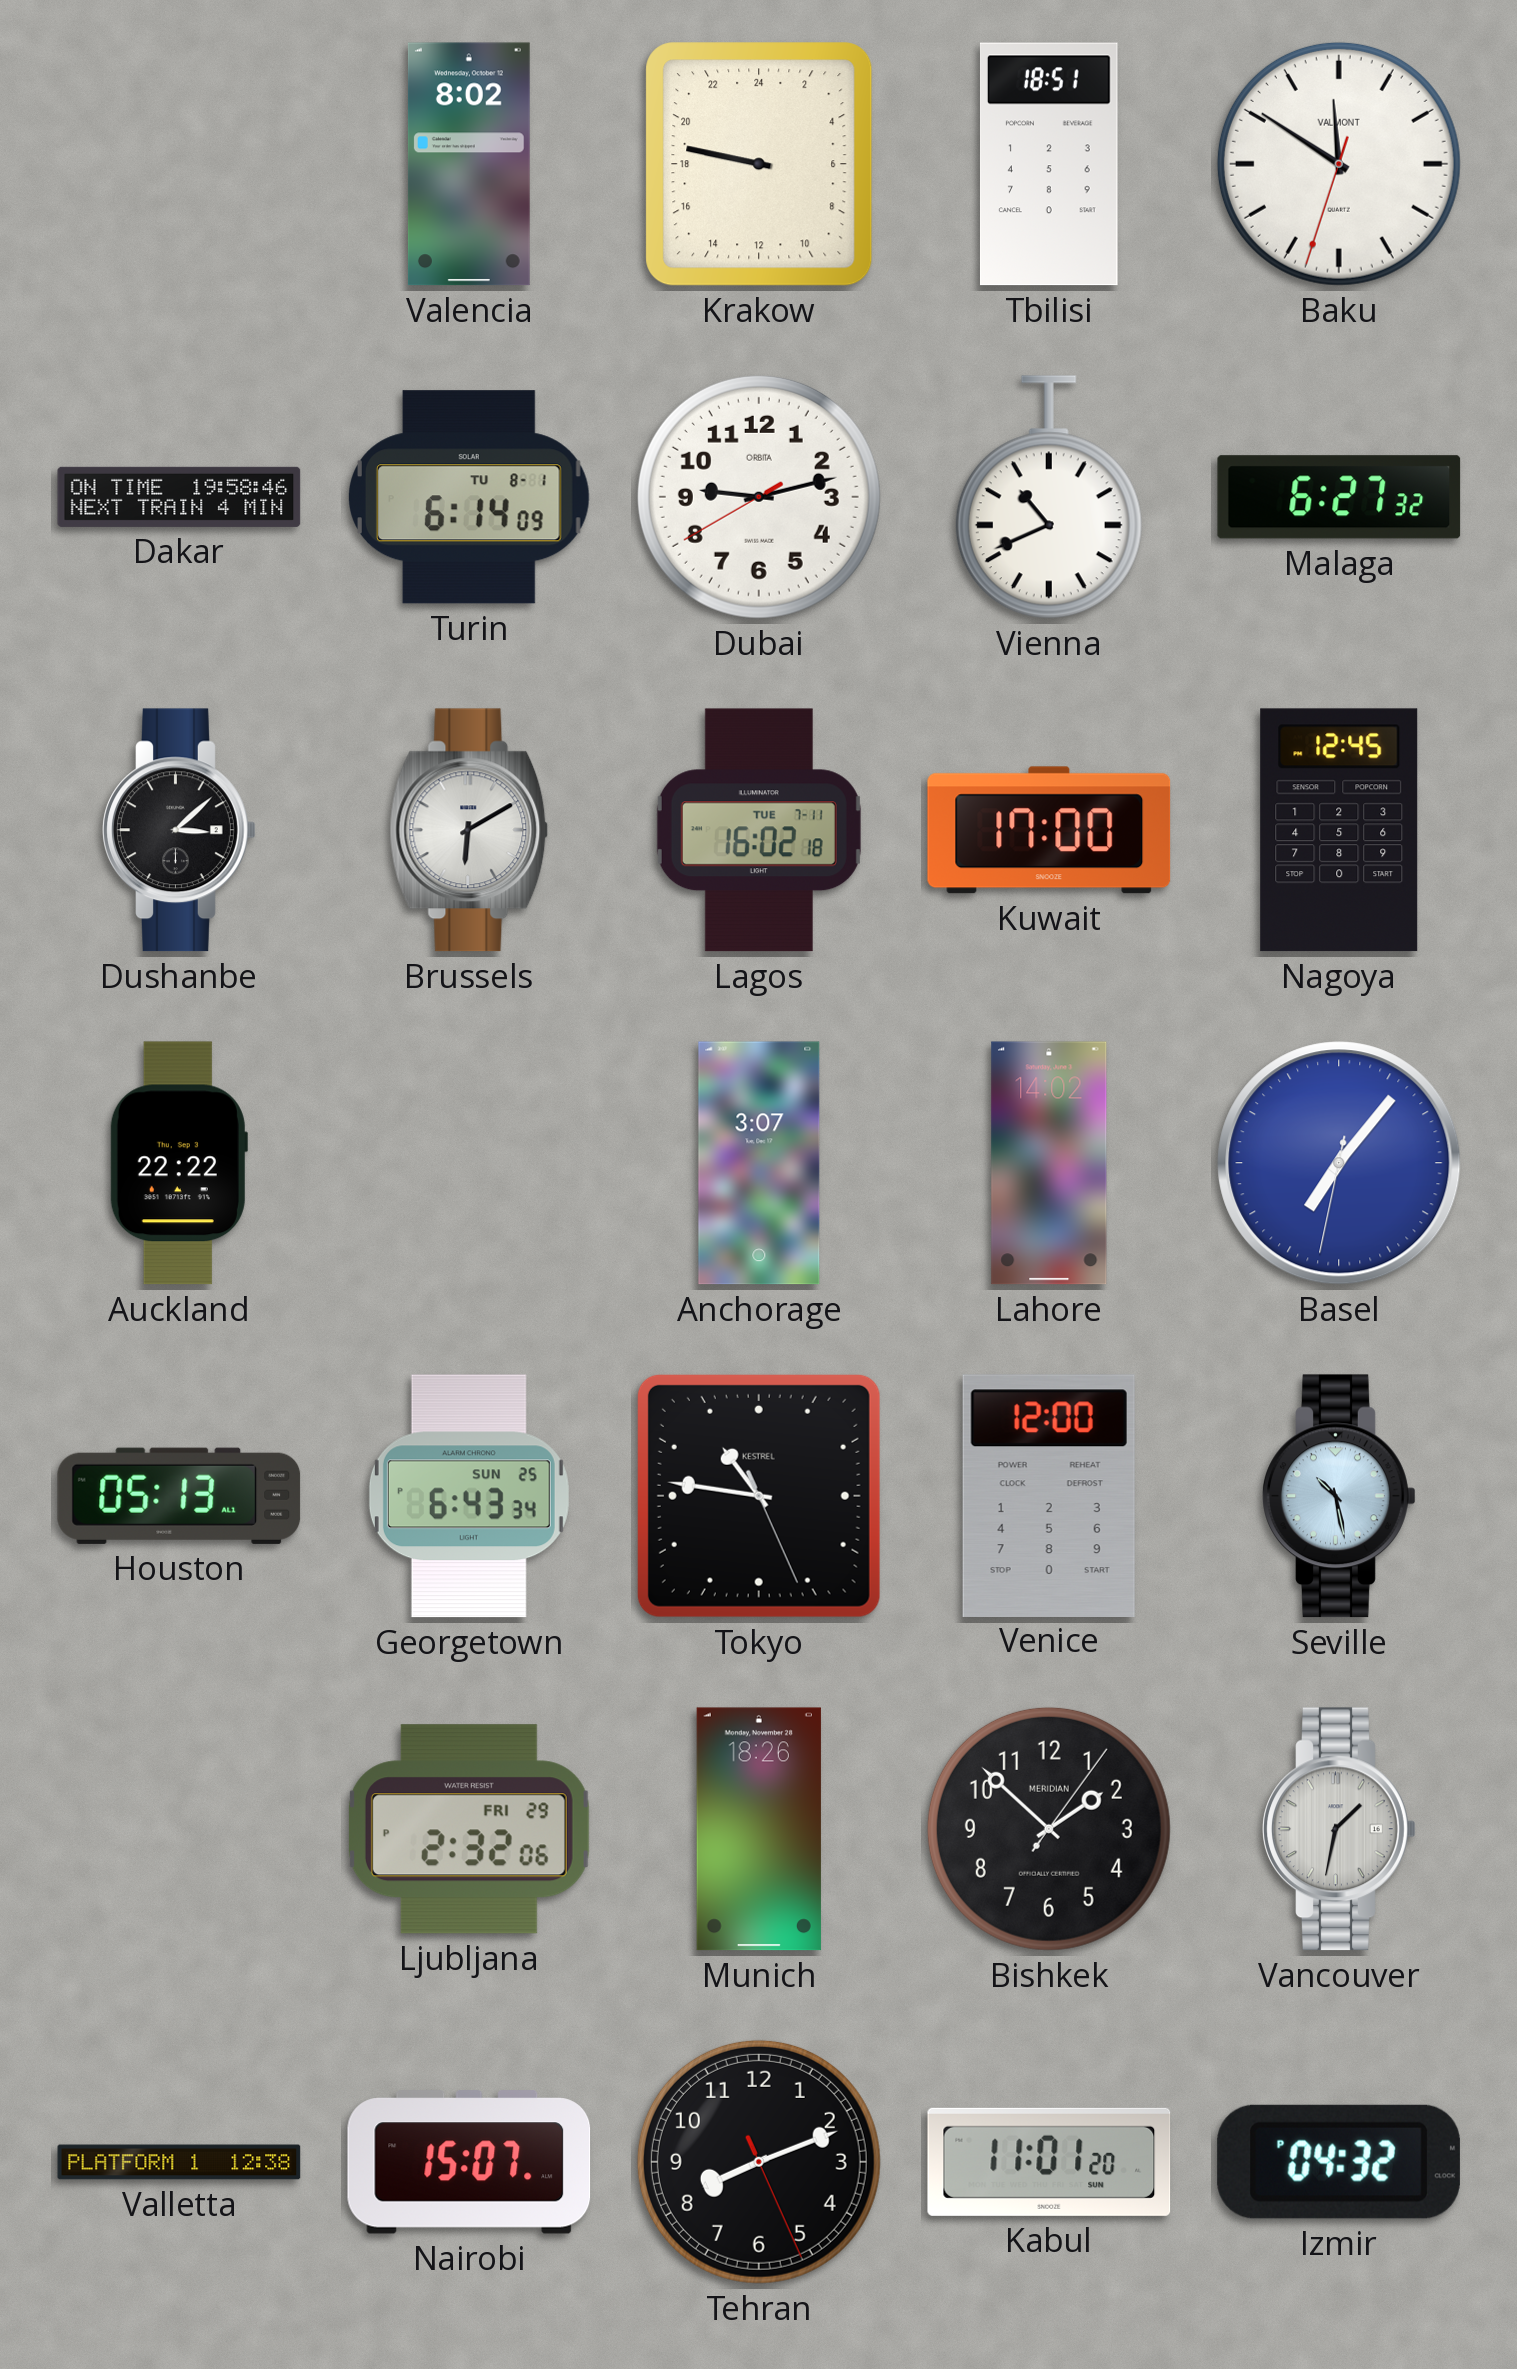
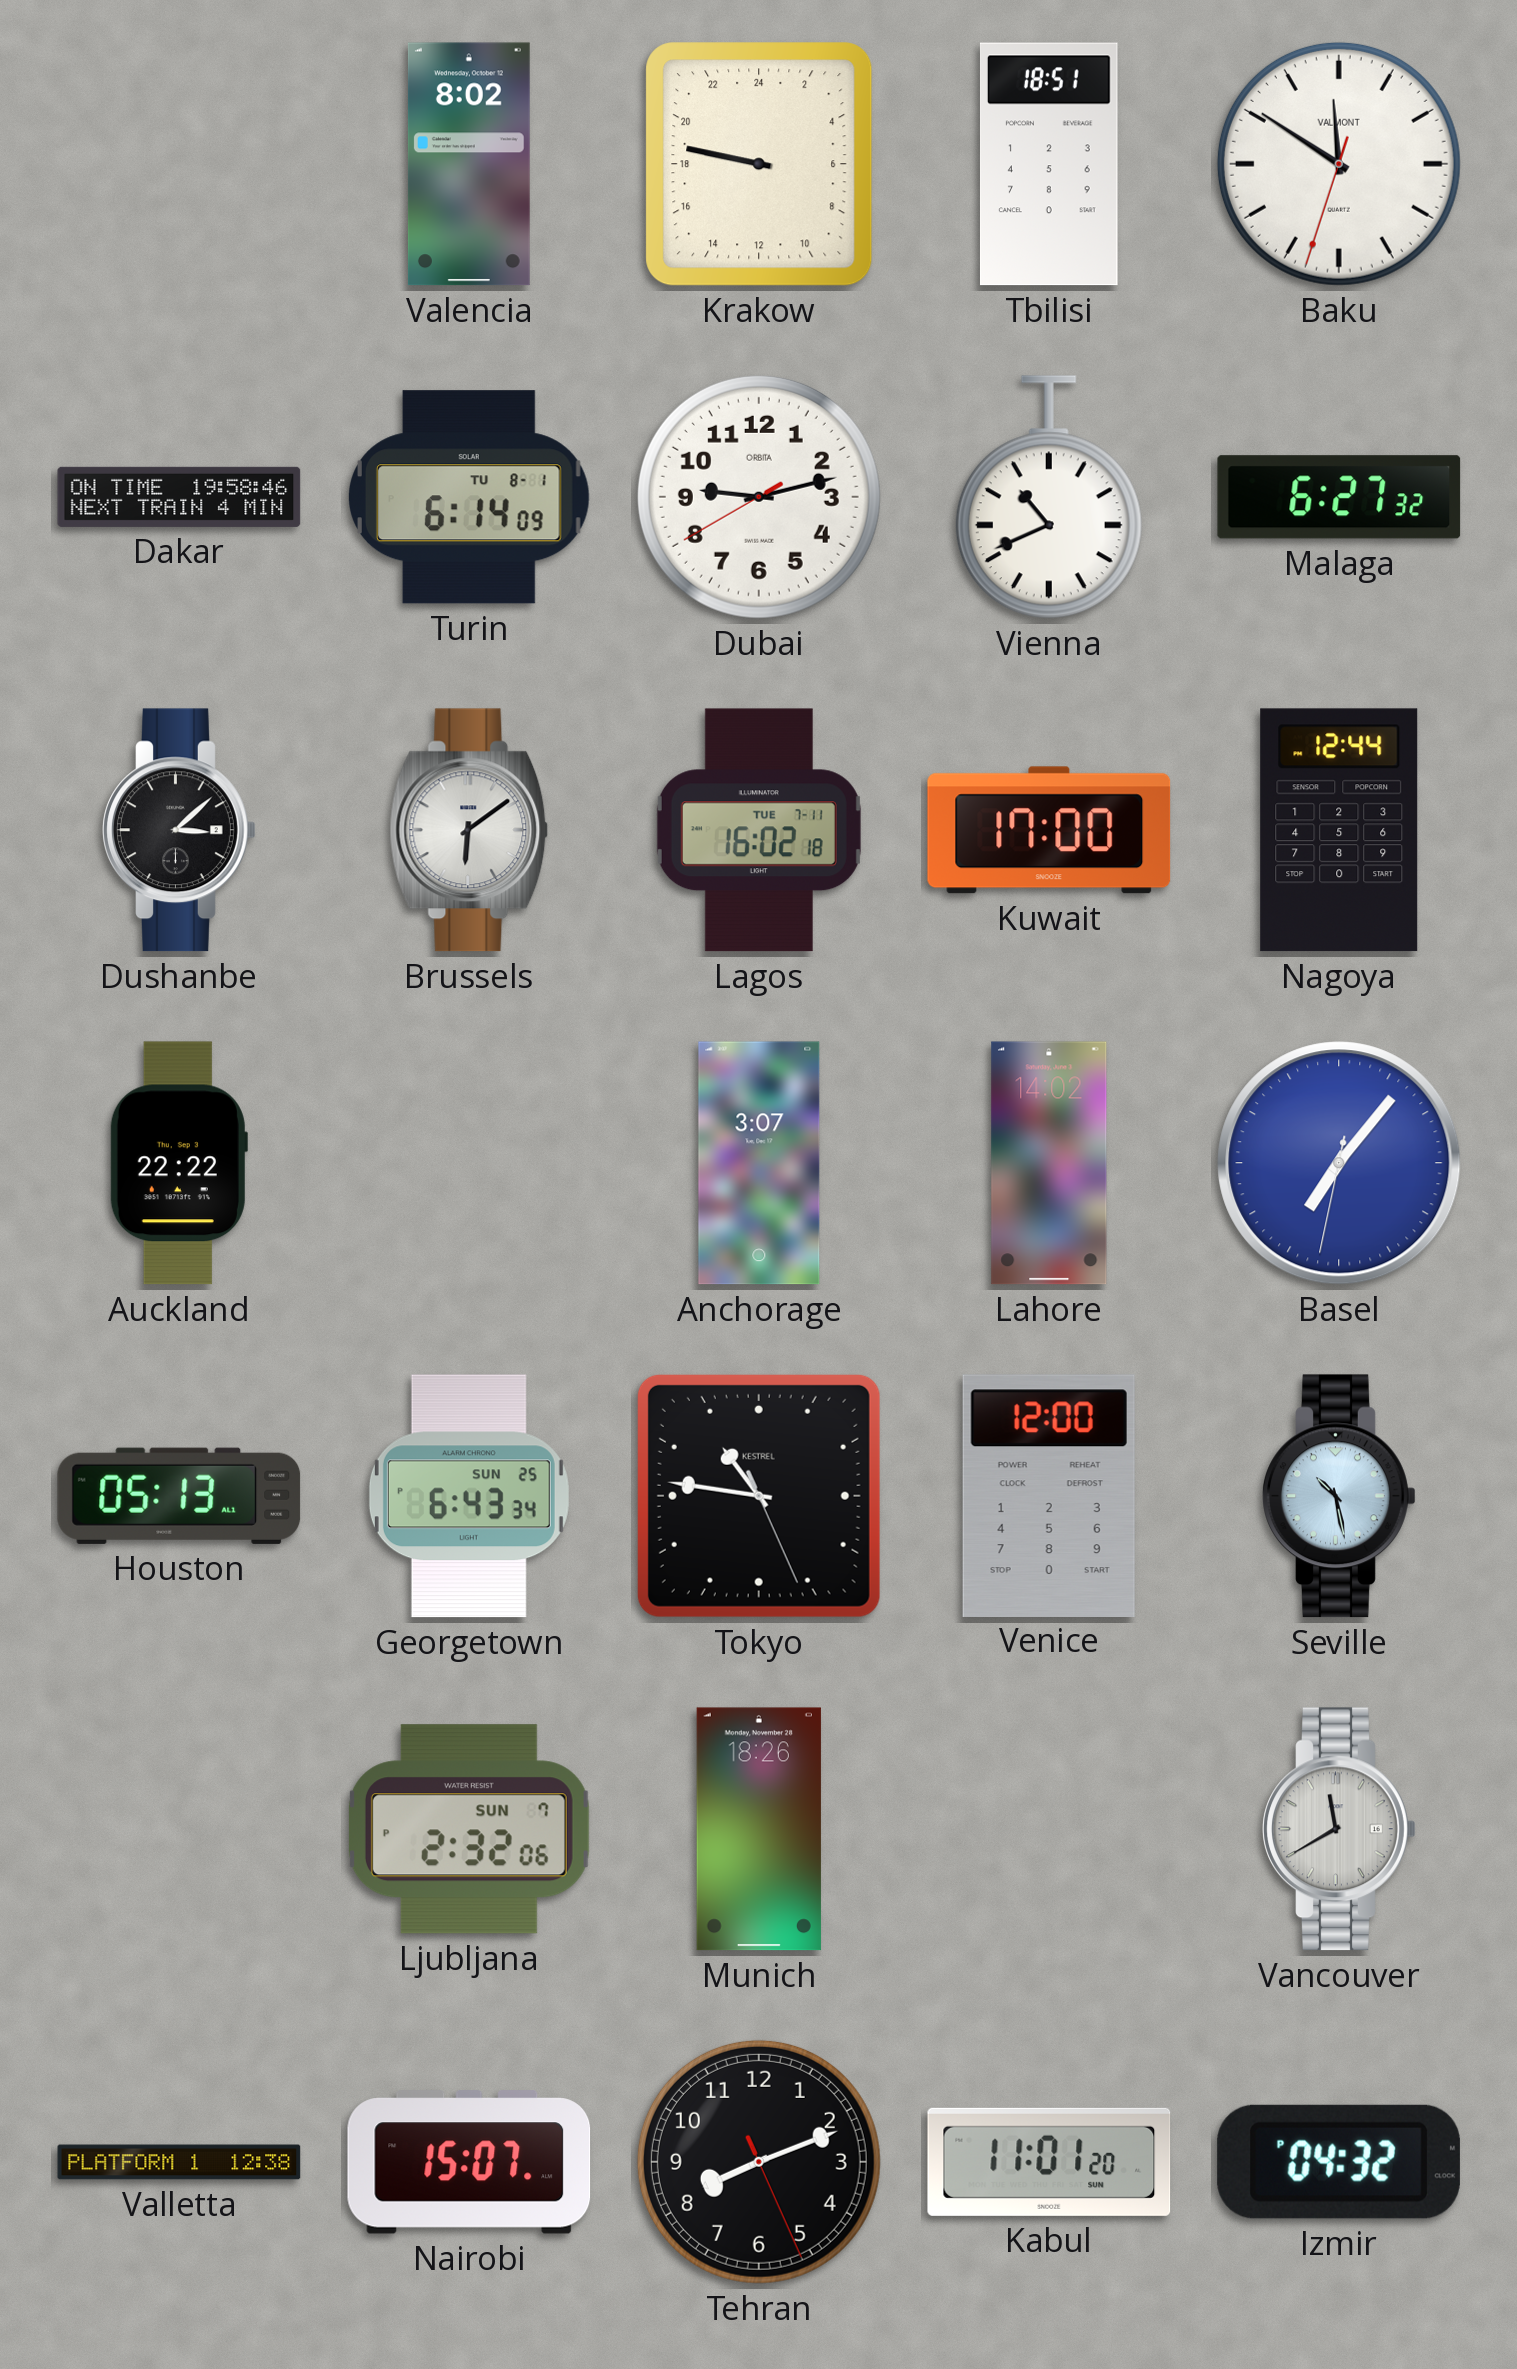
Brussels: 6:10 -> 6:09 (469, 830)
Nagoya: 12:45 -> 12:44 (1339, 830)
Ljubljana date: FRI 29 -> SUN 7 (469, 1829)
Bishkek: 1:52 -> none (1049, 1829)
Vancouver: 1:32 -> 11:40 (1339, 1829)
